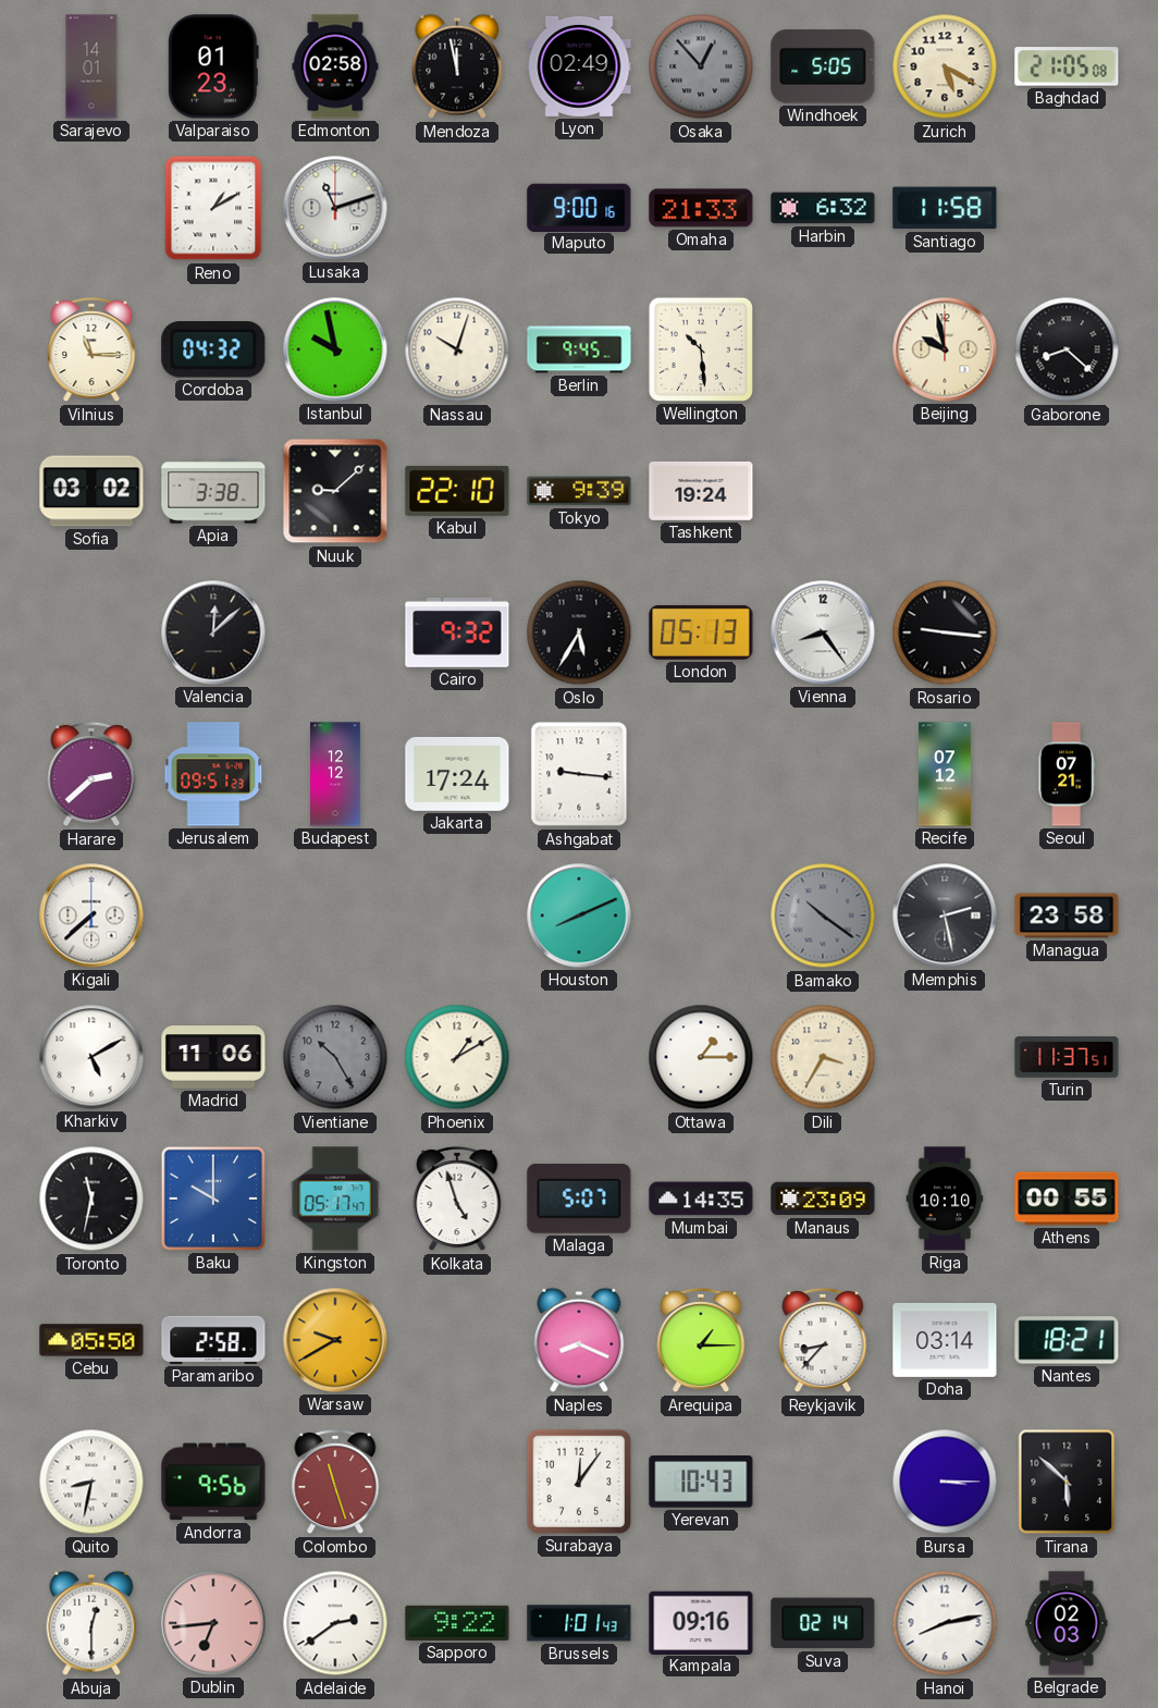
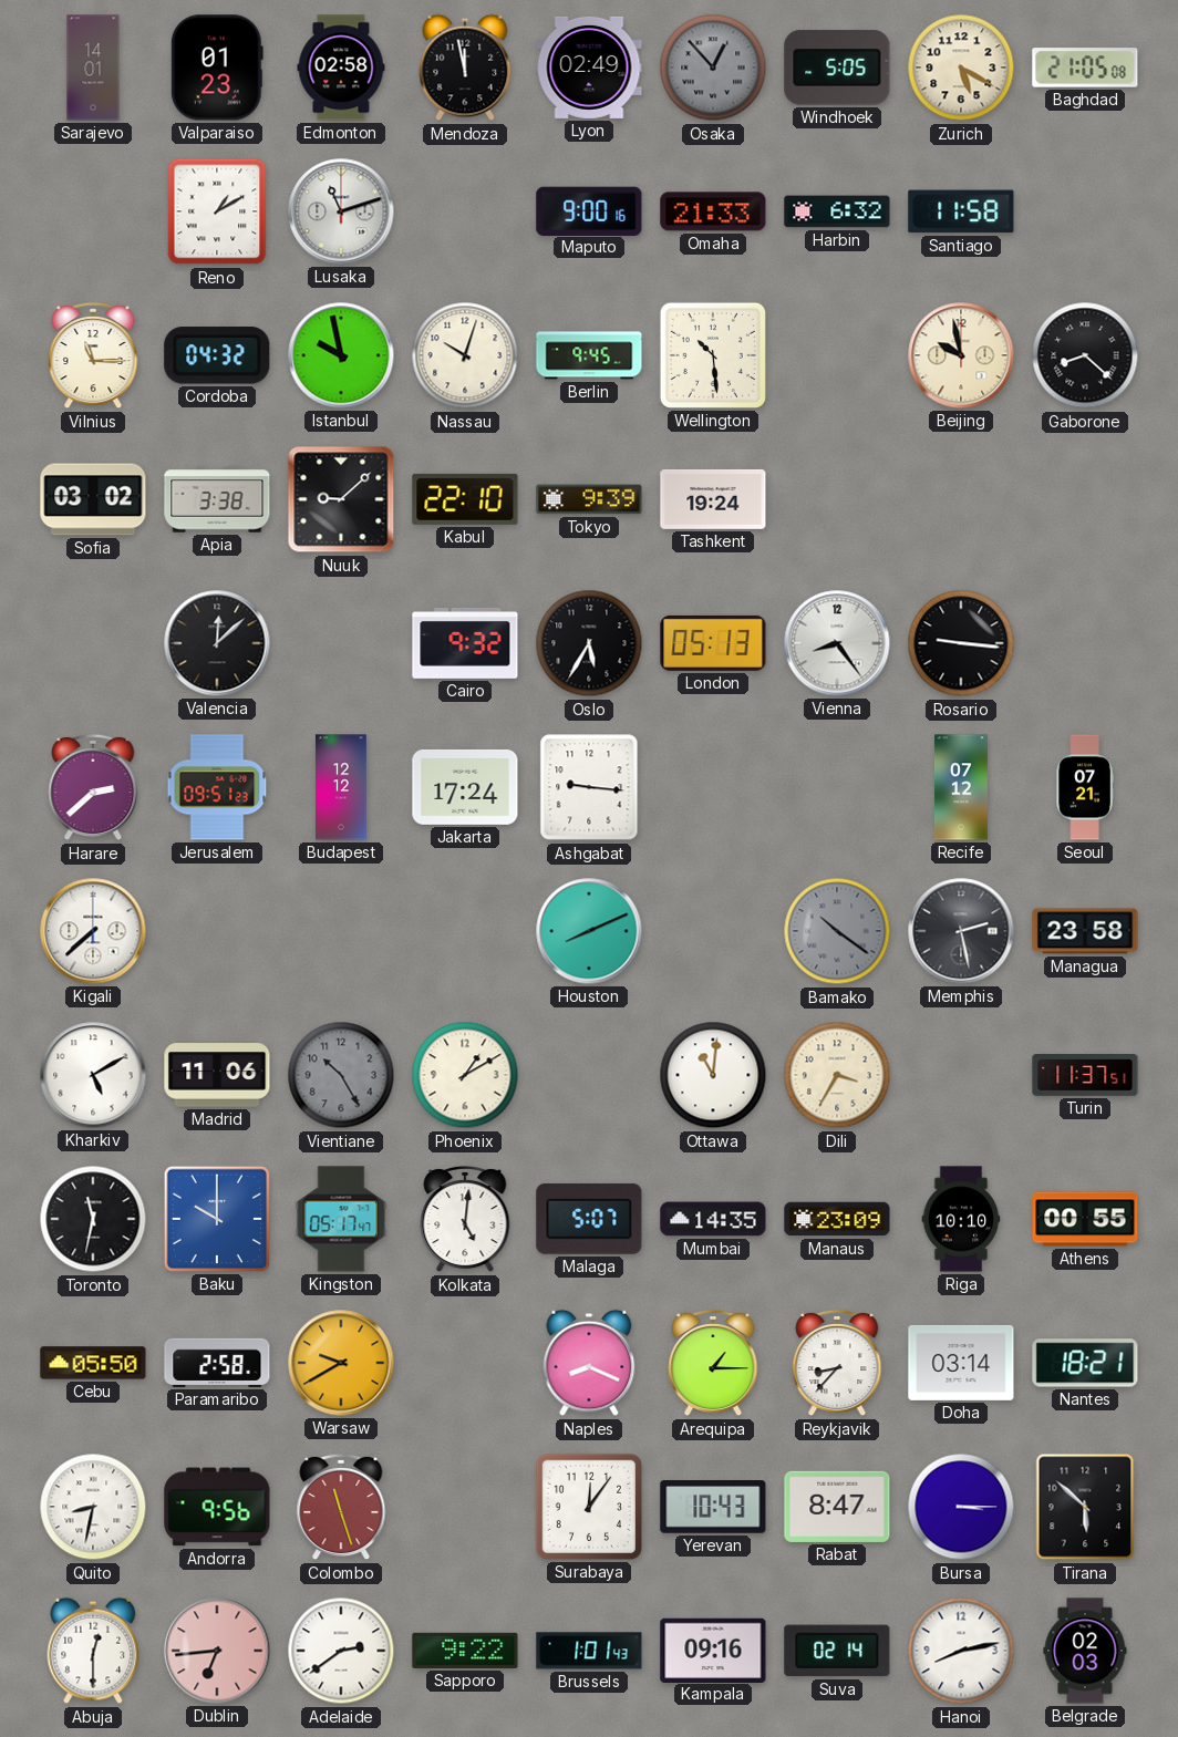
Ottawa: 1:15 -> 11:01 (713, 1075)
Kolkata: 4:57 -> 5:01 (465, 1219)
Rabat: none -> 8:47 (837, 1507)
